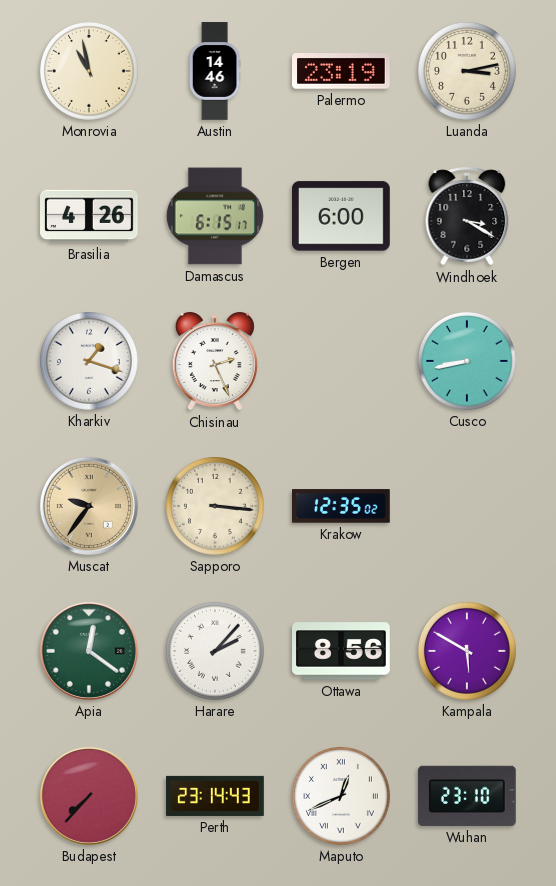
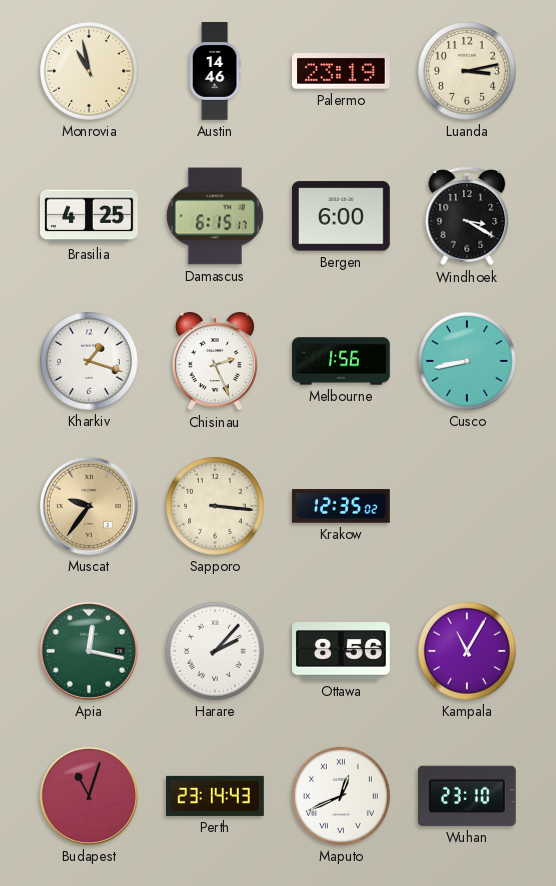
Brasilia: 4:26 -> 4:25 (90, 216)
Melbourne: none -> 1:56 (341, 361)
Apia: 12:21 -> 12:17 (89, 651)
Kampala: 5:50 -> 11:05 (467, 651)
Budapest: 7:37 -> 11:03 (89, 796)
